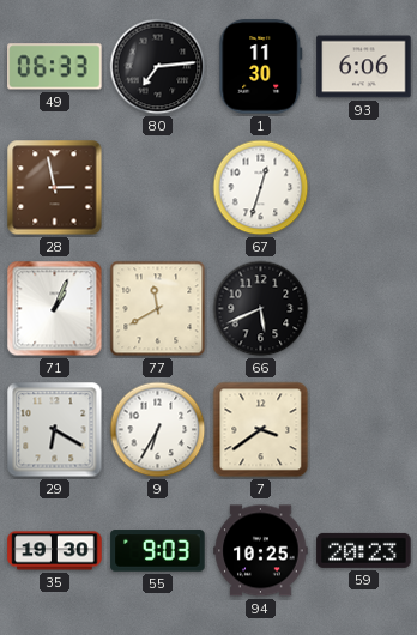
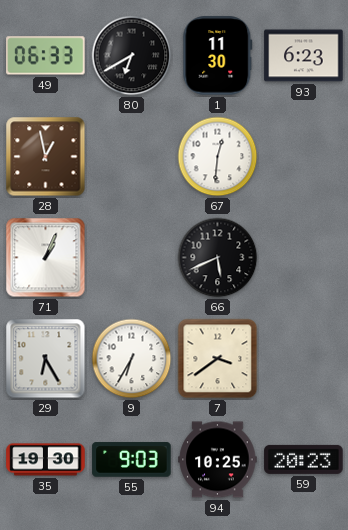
80: 7:14 -> 6:40 (132, 56)
93: 6:06 -> 6:23 (304, 56)
28: 2:58 -> 12:58 (46, 157)
67: 12:33 -> 12:31 (218, 157)
77: 11:40 -> none (158, 309)
29: 6:20 -> 6:25 (46, 359)
